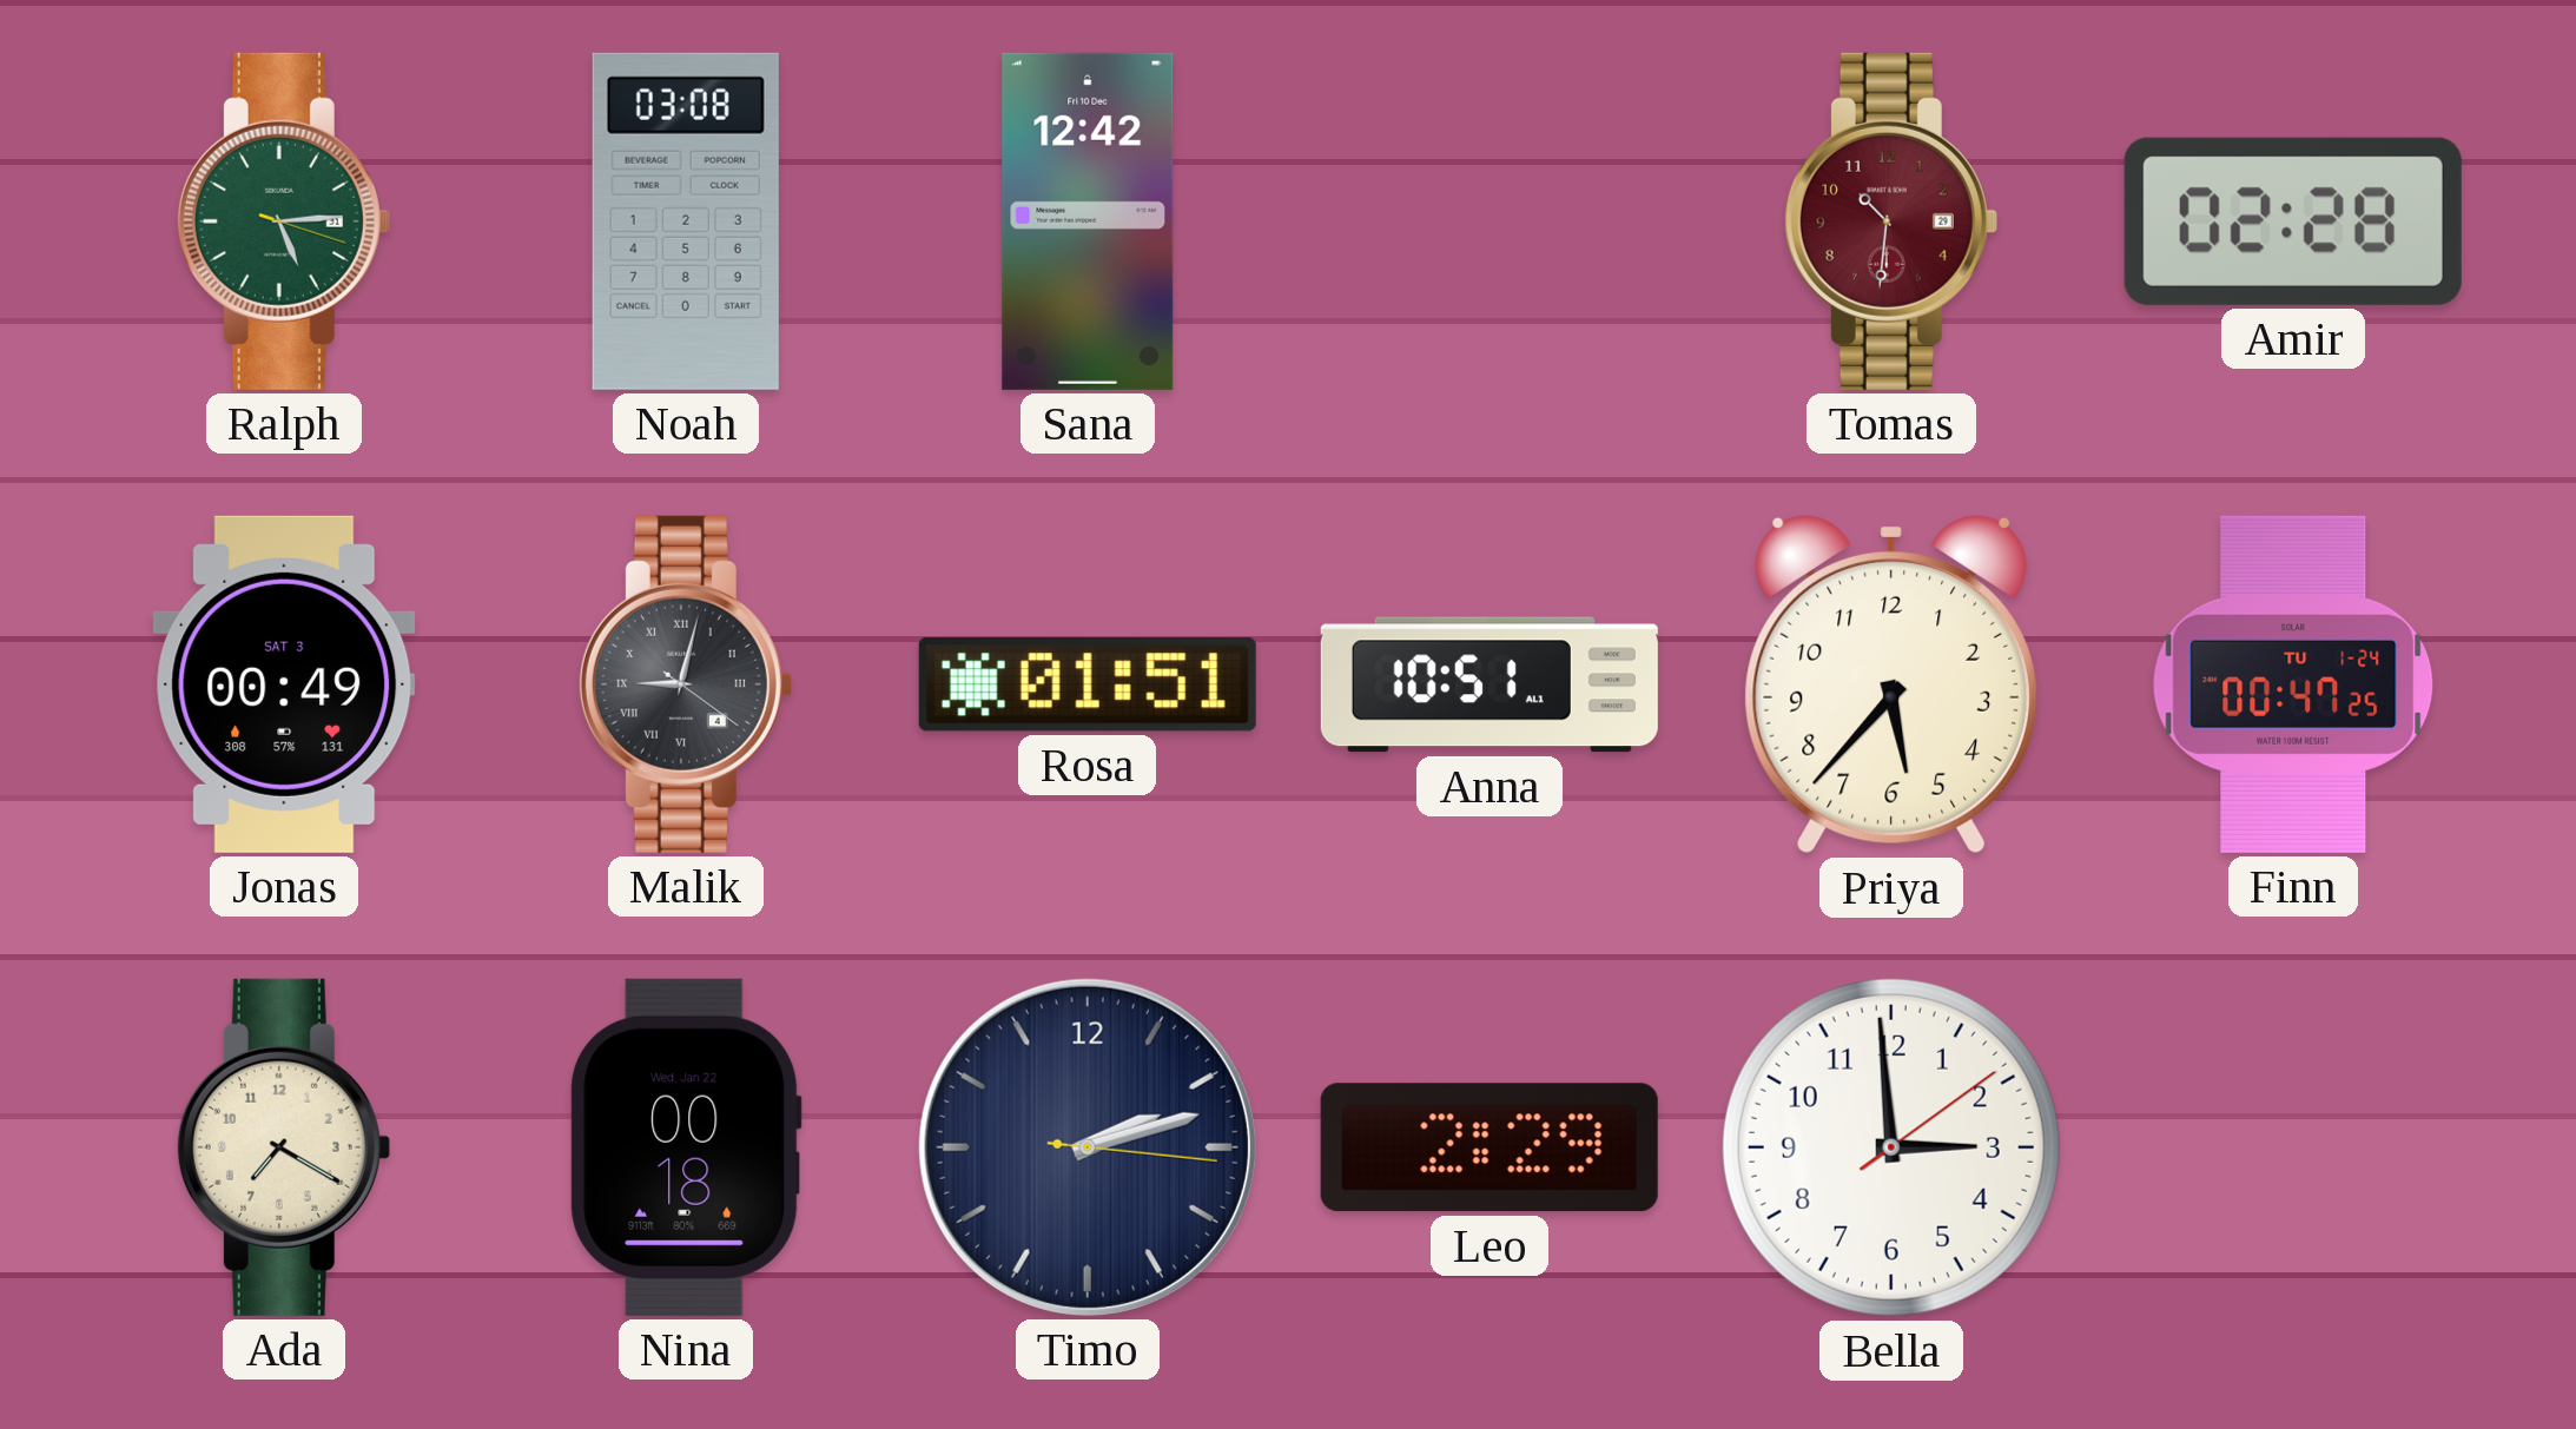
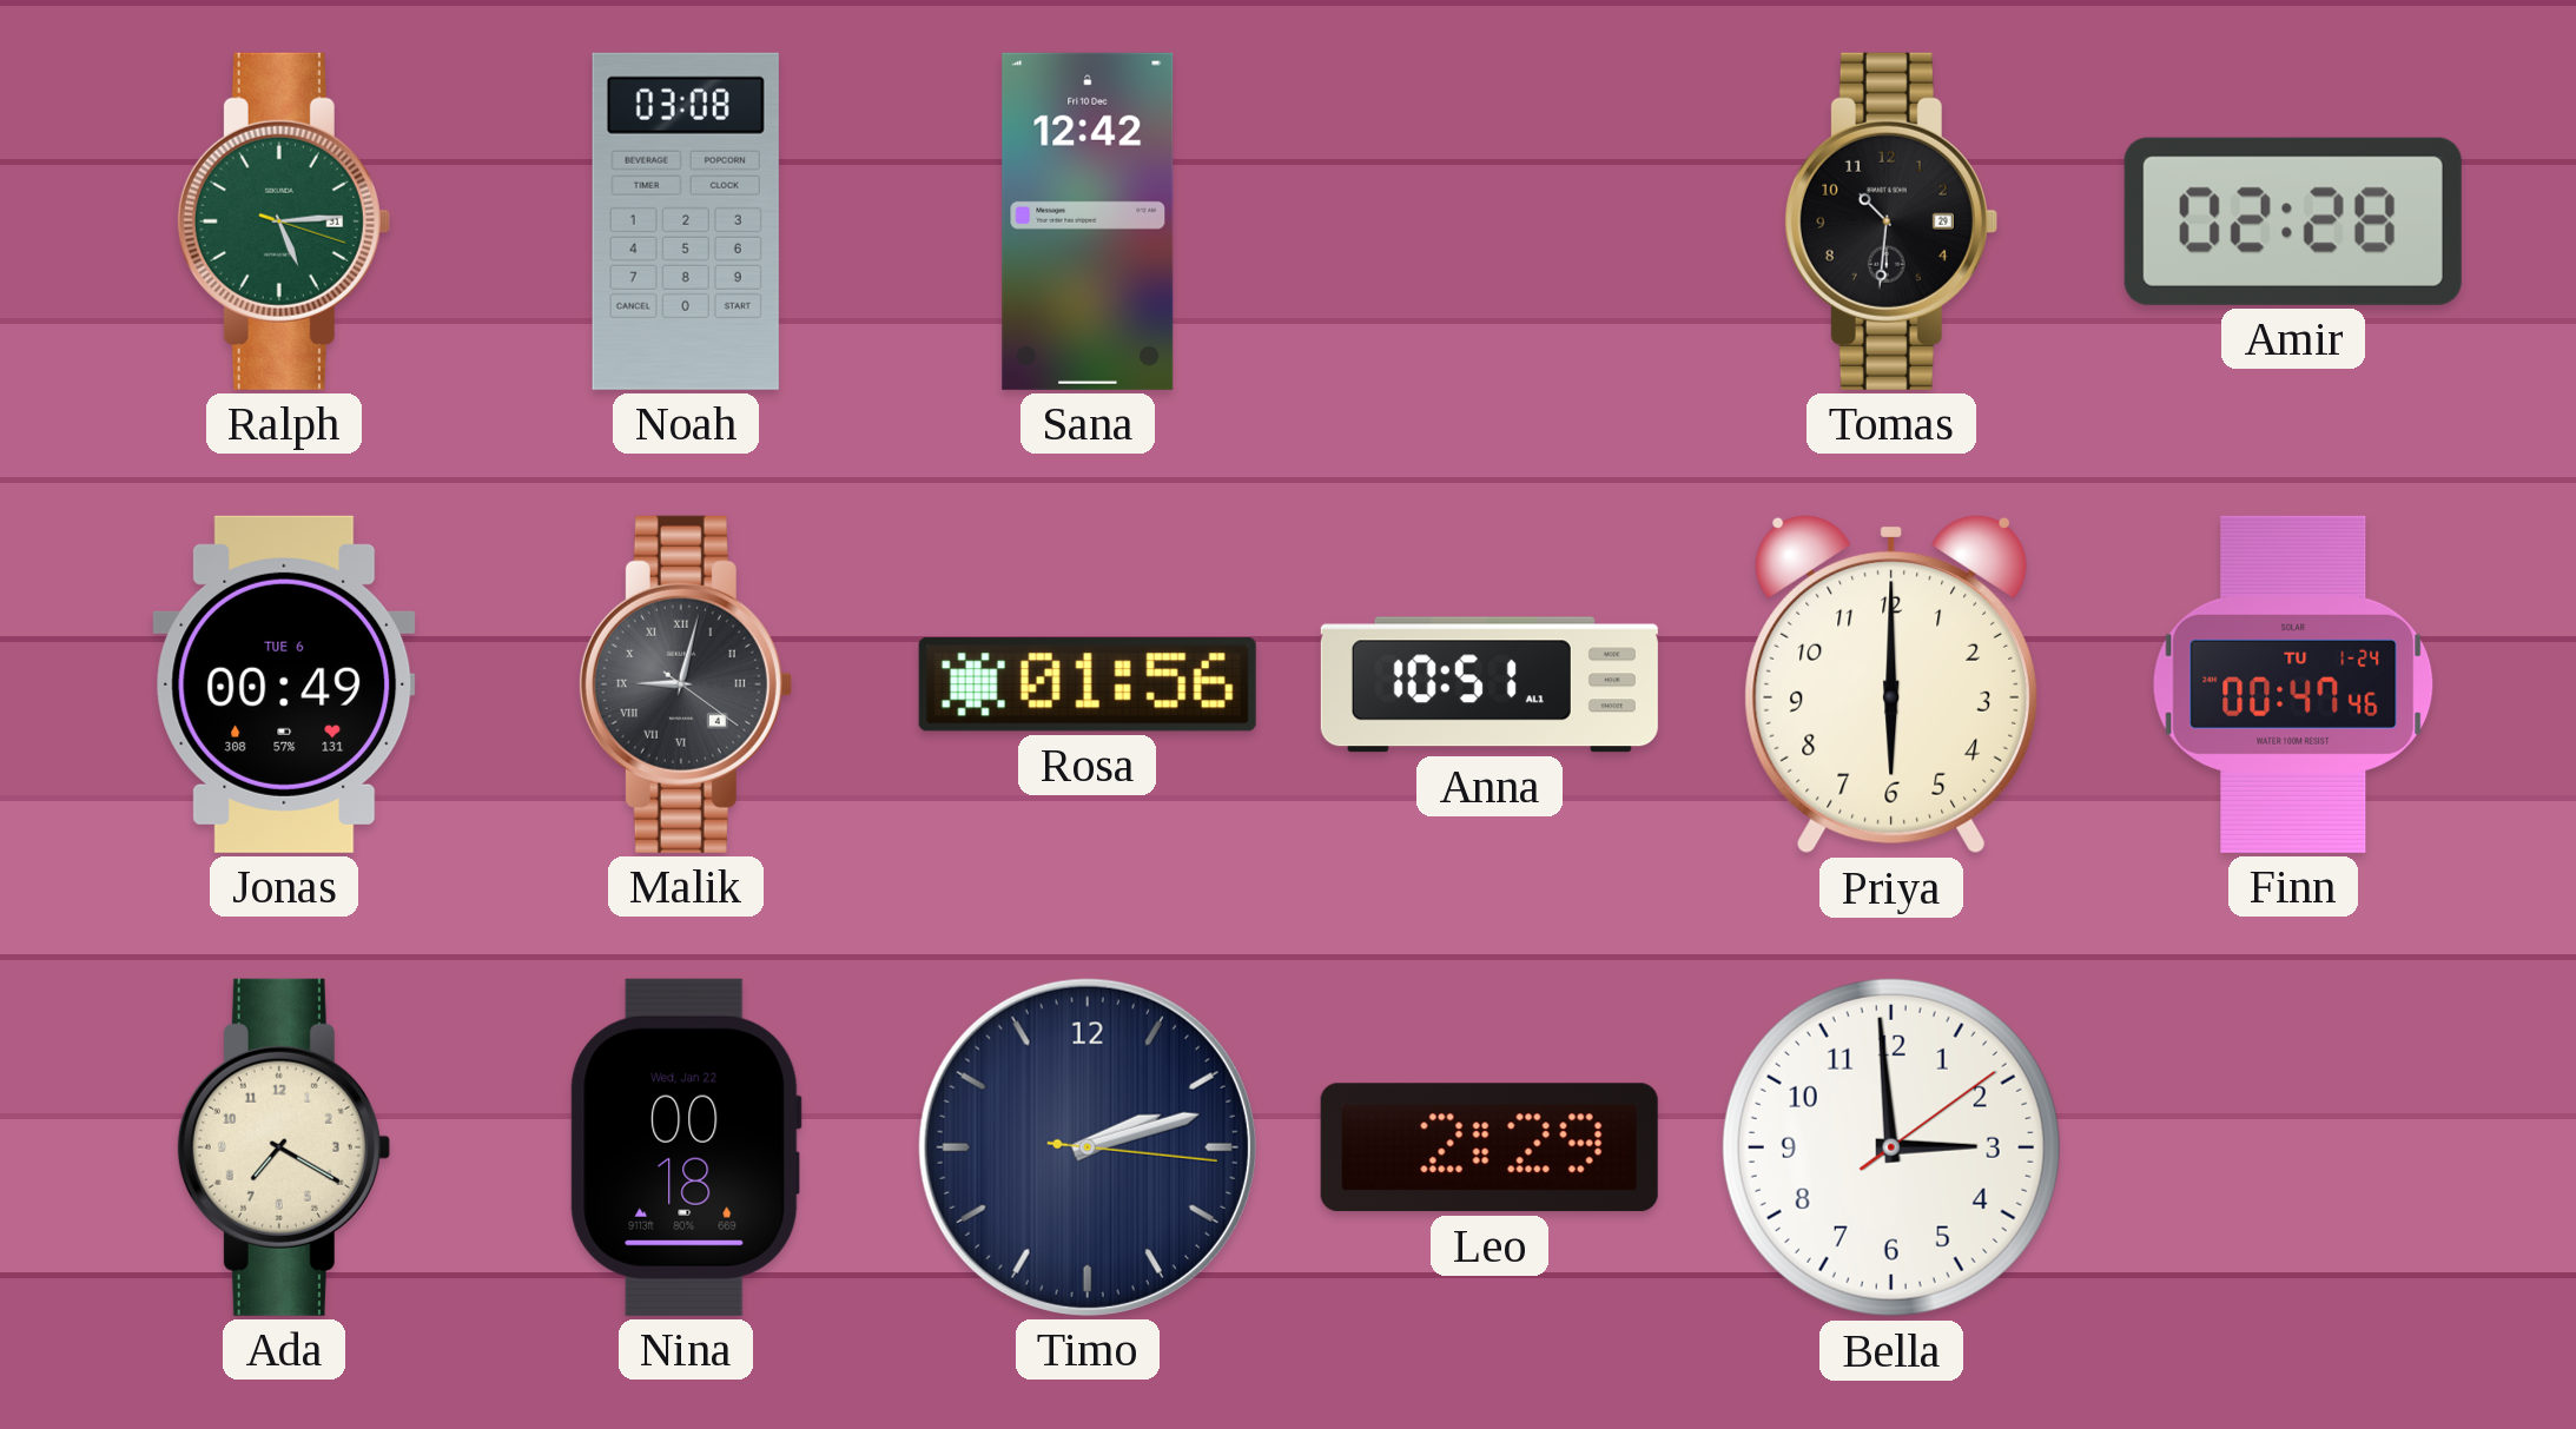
Tomas dial: burgundy -> black (1890, 221)
Jonas date: SAT 3 -> TUE 6 (284, 684)
Rosa: 01:51 -> 01:56 (1088, 684)
Priya: 5:37 -> 6:00 (1890, 684)
Finn: 00:47:25 -> 00:47:46 (2293, 684)
